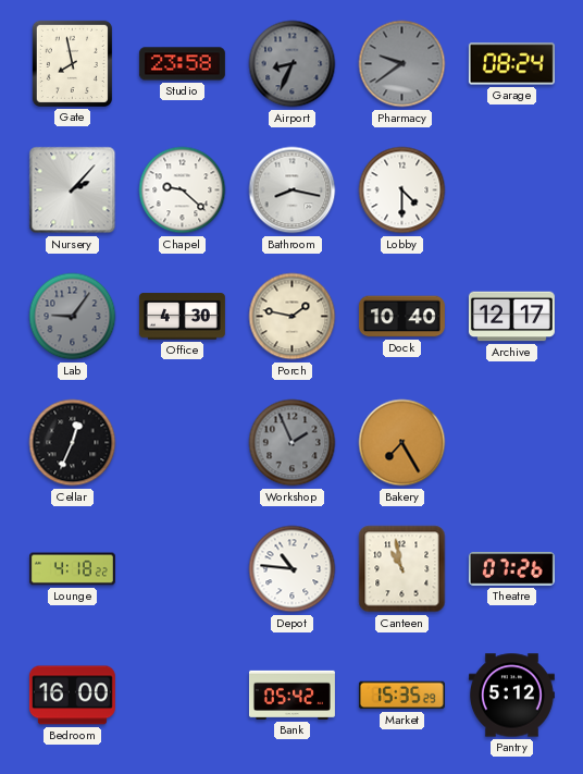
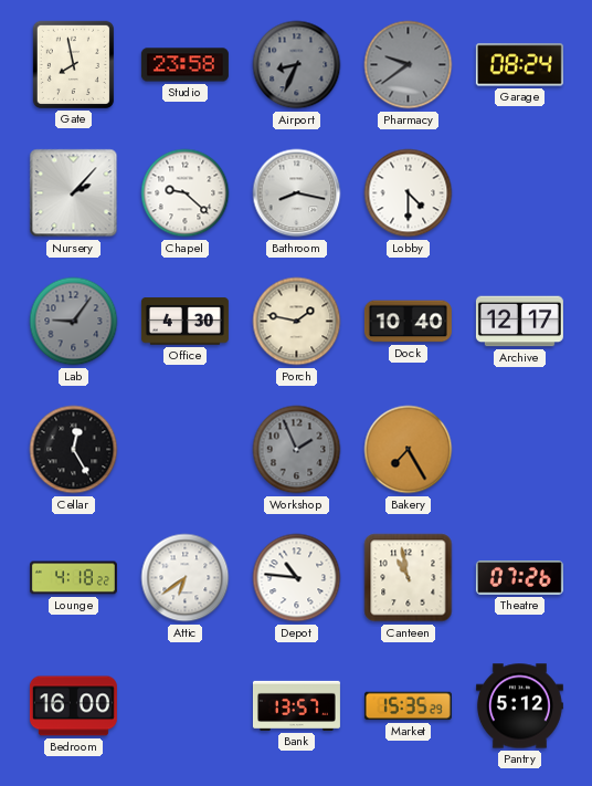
Cellar: 12:34 -> 12:25 (74, 450)
Attic: none -> 6:39 (186, 578)
Bank: 05:42 -> 13:57 (296, 705)
